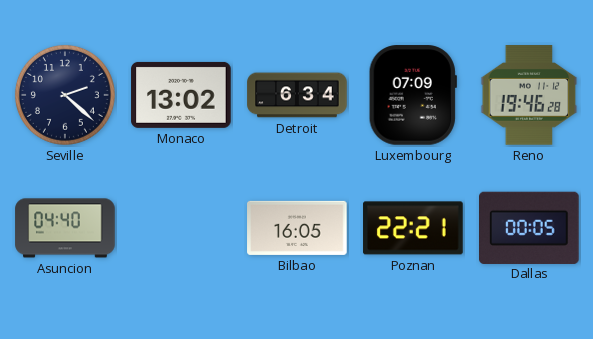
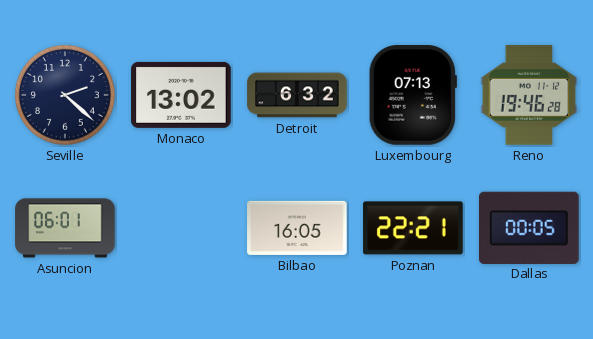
Detroit: 6:34 -> 6:32 (297, 95)
Luxembourg: 07:09 -> 07:13 (413, 95)
Asuncion: 04:40 -> 06:01 (65, 228)
